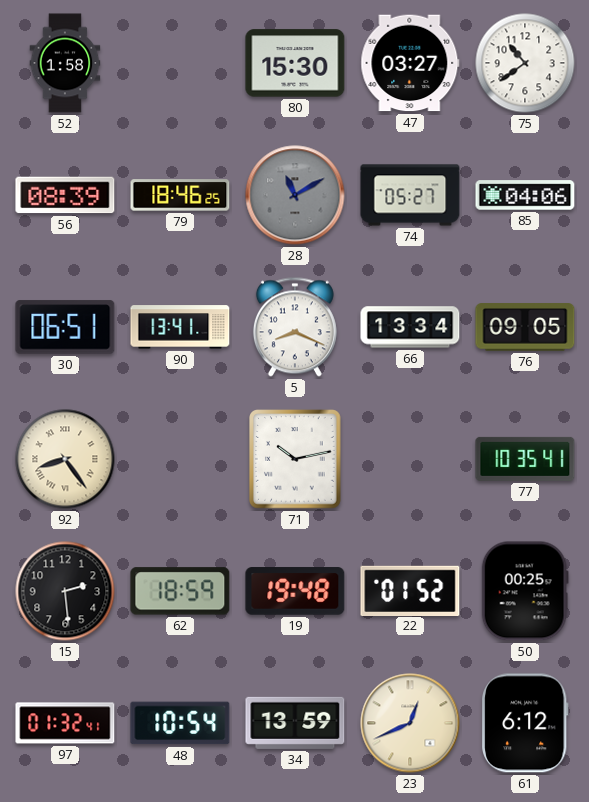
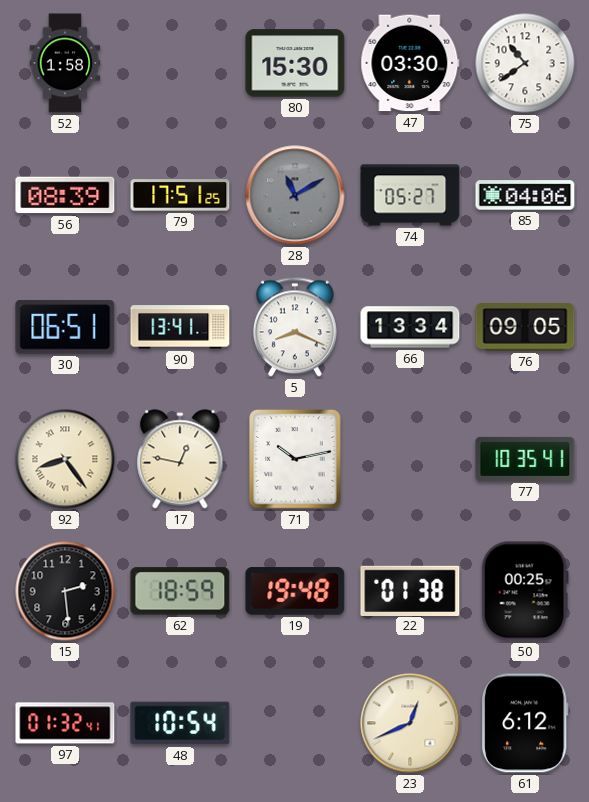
47: 03:27 -> 03:30 (410, 63)
79: 18:46 -> 17:51 (180, 195)
17: none -> 12:47 (180, 459)
22: 01:52 -> 01:38 (410, 590)
34: 13:59 -> none (295, 723)
